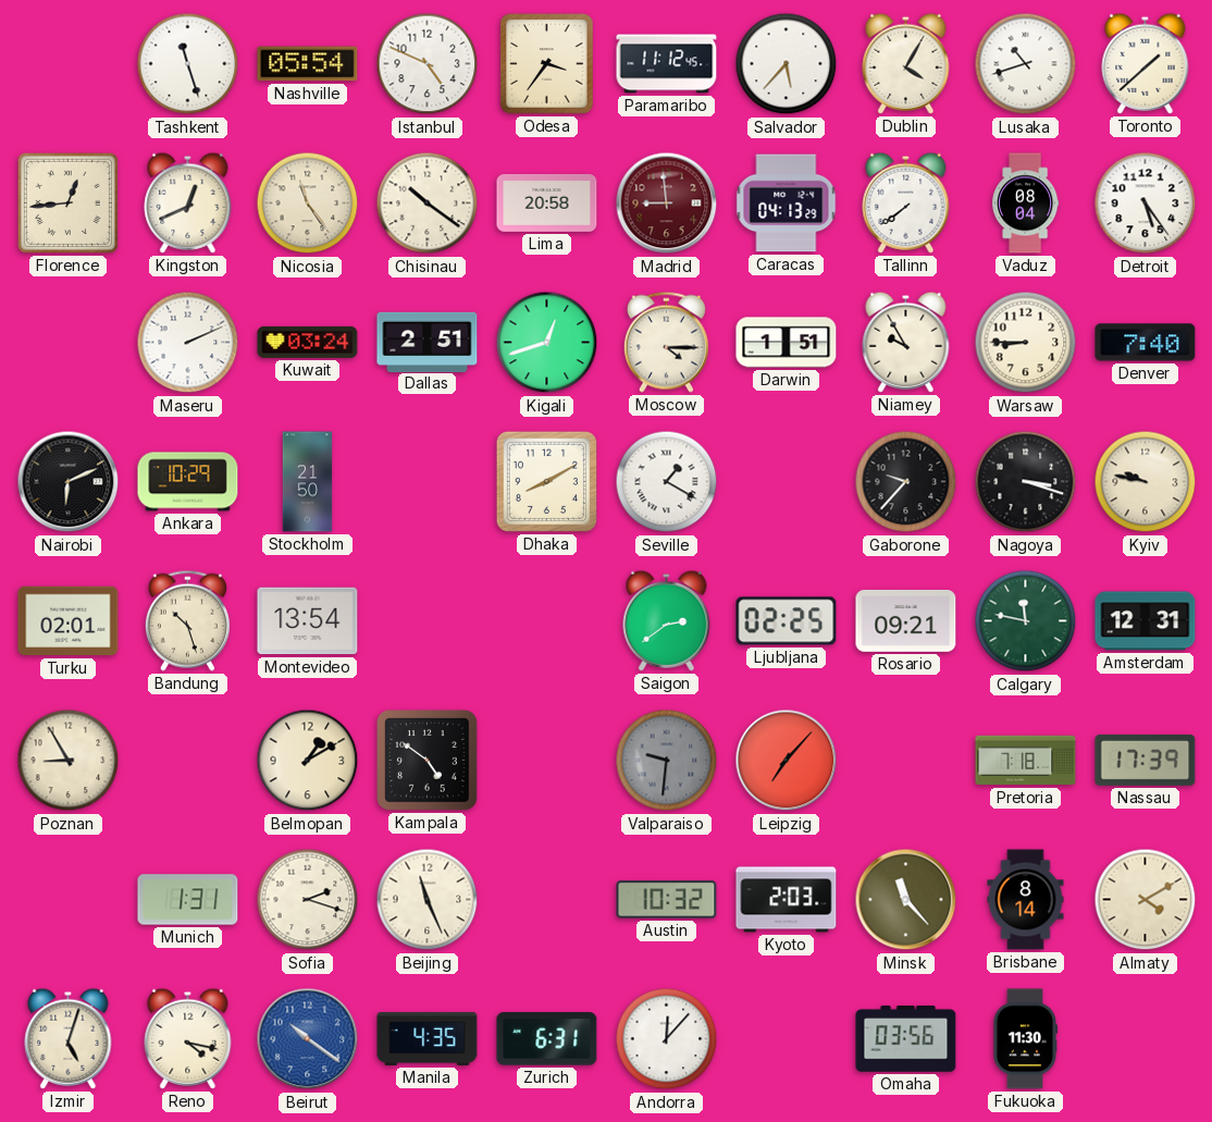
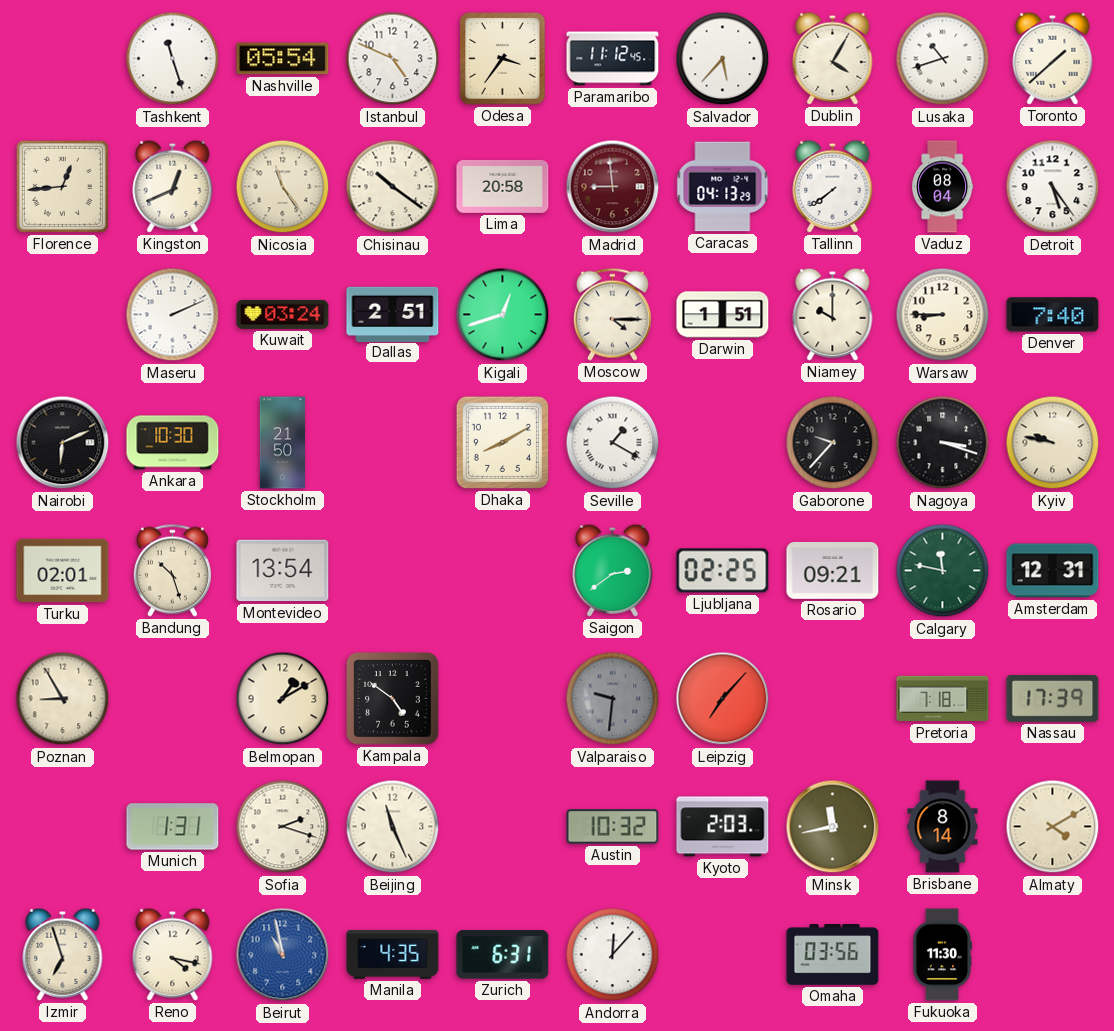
Niamey: 9:55 -> 10:00 (833, 314)
Ankara: 10:29 -> 10:30 (173, 443)
Minsk: 11:23 -> 11:43 (833, 827)
Izmir: 5:03 -> 6:57 (63, 954)
Beirut: 10:21 -> 10:58 (283, 955)
